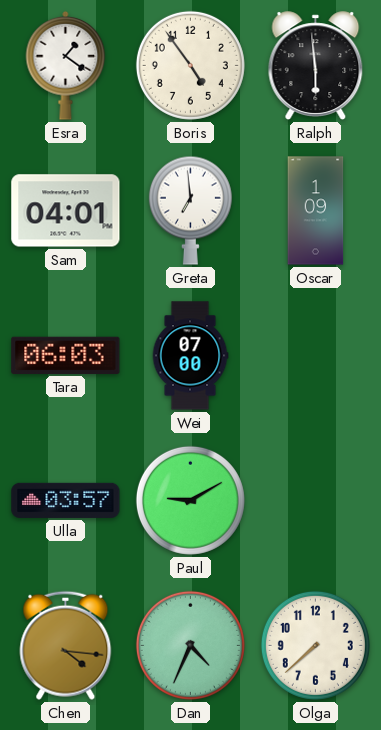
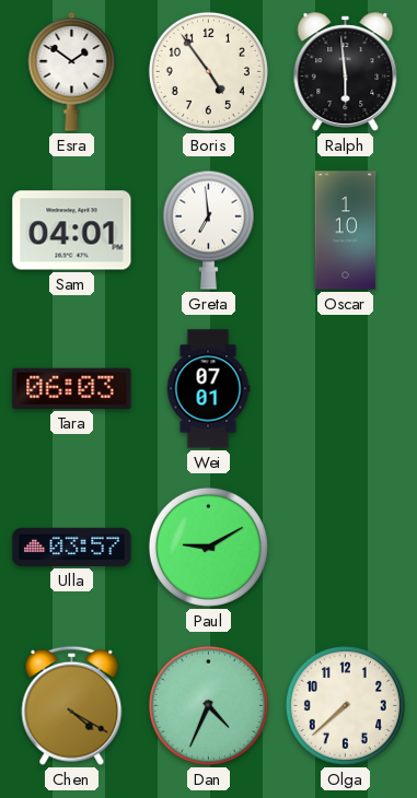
Esra: 1:21 -> 1:51 (72, 71)
Oscar: 1:09 -> 1:10 (346, 231)
Wei: 07:00 -> 07:01 (208, 389)
Chen: 4:16 -> 4:20 (72, 705)
